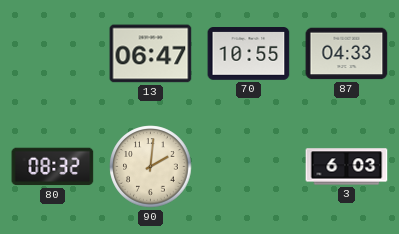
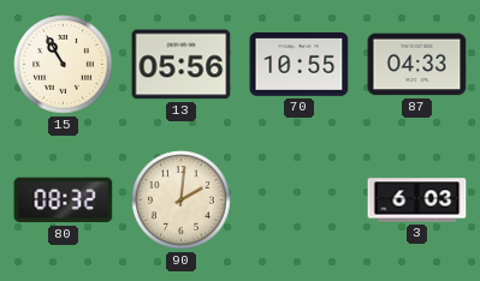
15: none -> 10:55 (64, 65)
13: 06:47 -> 05:56 (182, 65)
